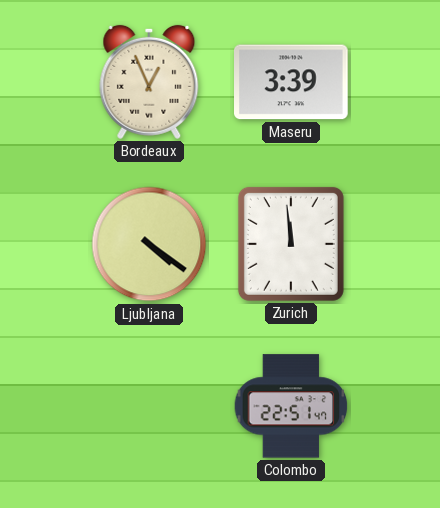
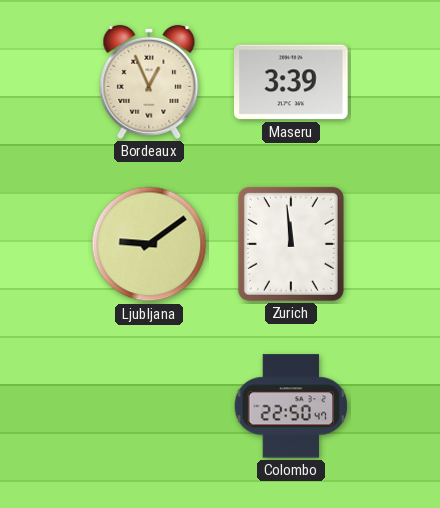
Ljubljana: 4:21 -> 9:09 (149, 244)
Colombo: 22:51 -> 22:50 (291, 406)
